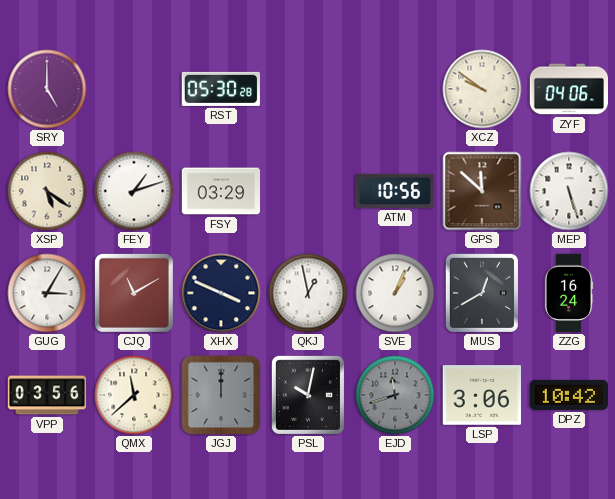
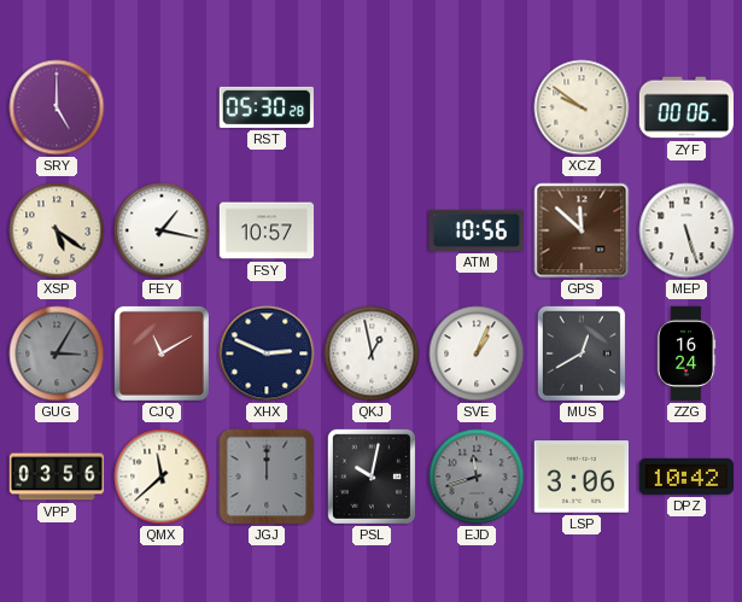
ZYF: 04:06 -> 00:06 (687, 107)
FEY: 1:12 -> 1:17 (162, 230)
FSY: 03:29 -> 10:57 (267, 230)
GUG dial: white -> grey (57, 353)
XHX: 3:49 -> 2:49 (267, 353)
